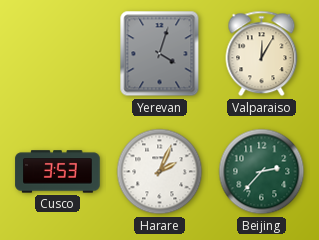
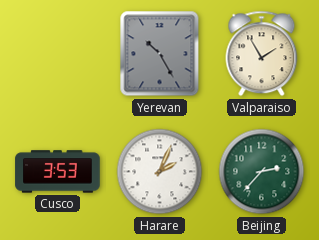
Yerevan: 4:03 -> 10:25 (160, 54)
Valparaiso: 12:05 -> 1:55 (262, 54)
